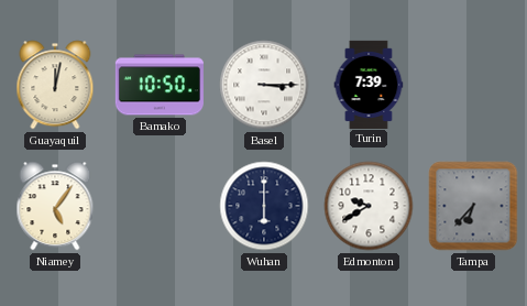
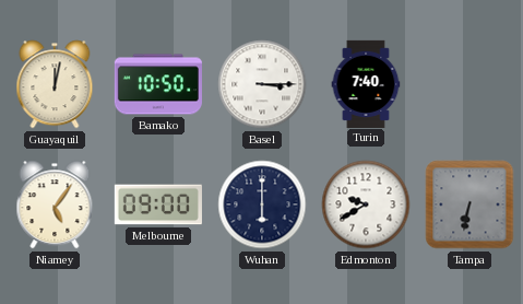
Turin: 7:39 -> 7:40 (366, 83)
Melbourne: none -> 09:00 (158, 204)
Tampa: 6:37 -> 6:32 (469, 204)
